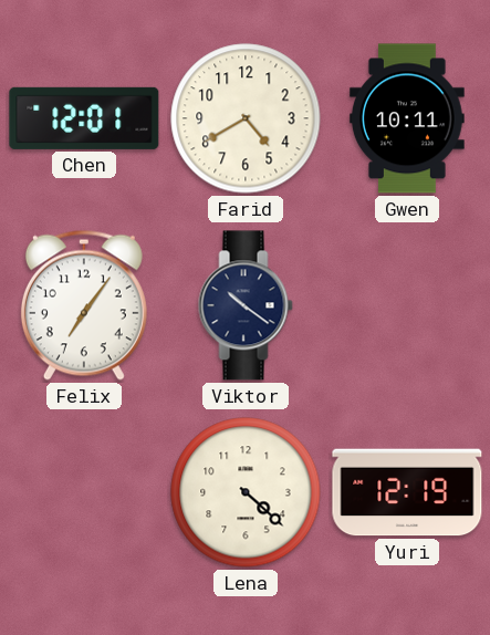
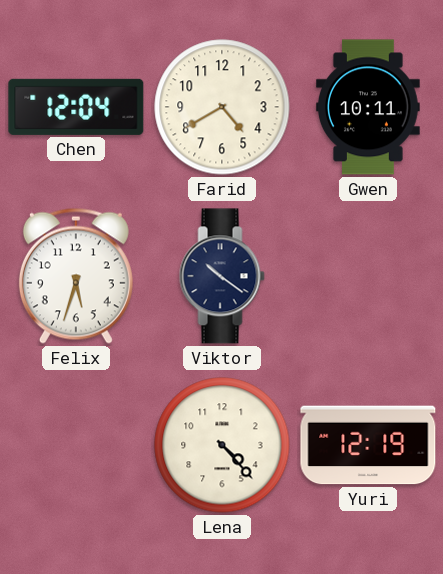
Chen: 12:01 -> 12:04 (76, 107)
Felix: 7:06 -> 5:33 (76, 276)
Lena: 4:22 -> 4:23 (222, 445)
